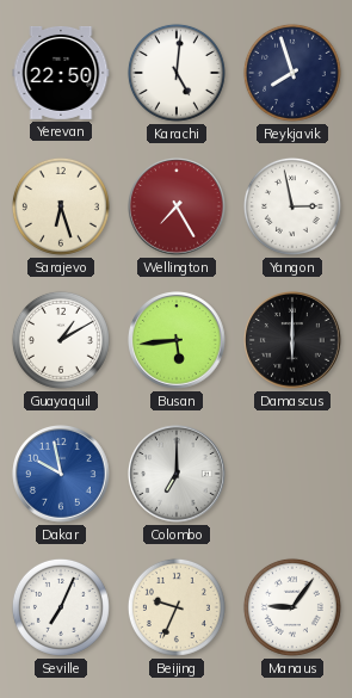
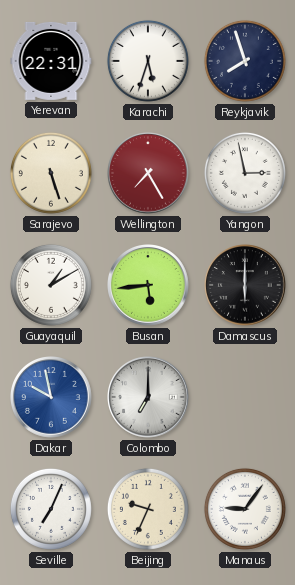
Yerevan: 22:50 -> 22:31 (51, 61)
Karachi: 5:01 -> 5:33 (148, 61)
Sarajevo: 6:27 -> 5:27 (51, 173)
